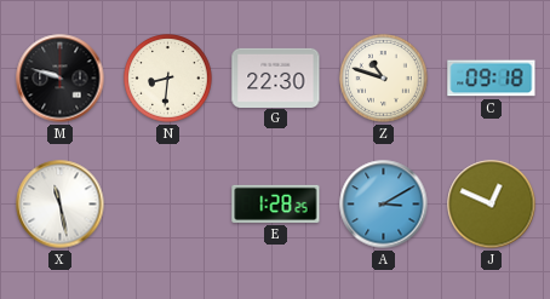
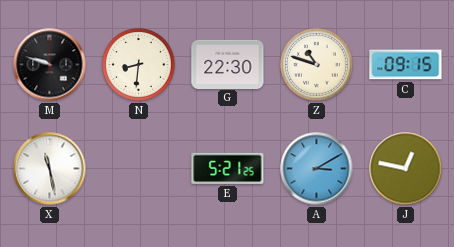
C: 09:18 -> 09:15 (406, 65)
E: 1:28 -> 5:21 (228, 168)
J: 12:49 -> 12:47 (406, 169)
